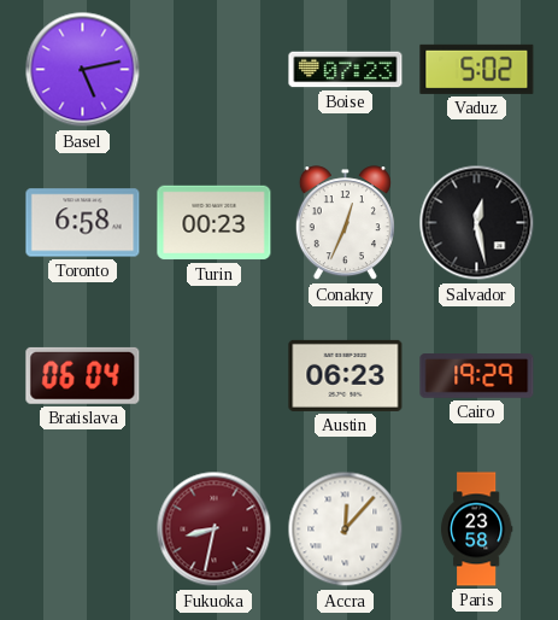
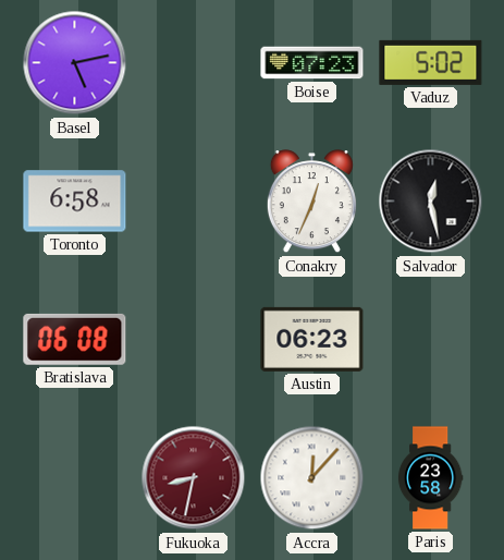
Turin: 00:23 -> none (215, 223)
Bratislava: 06:04 -> 06:08 (75, 339)
Cairo: 19:29 -> none (477, 376)
